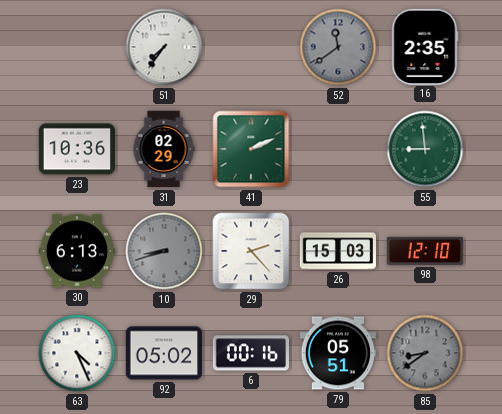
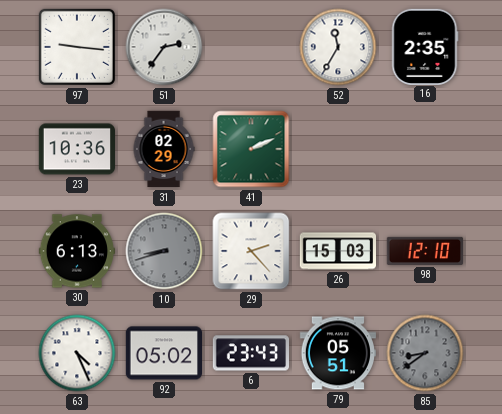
97: none -> 9:16 (77, 47)
51: 7:36 -> 2:36 (164, 47)
52: 11:39 -> 11:35 (338, 47)
52 dial: grey -> white (338, 47)
55: 8:59 -> none (425, 149)
6: 00:16 -> 23:43 (250, 353)
